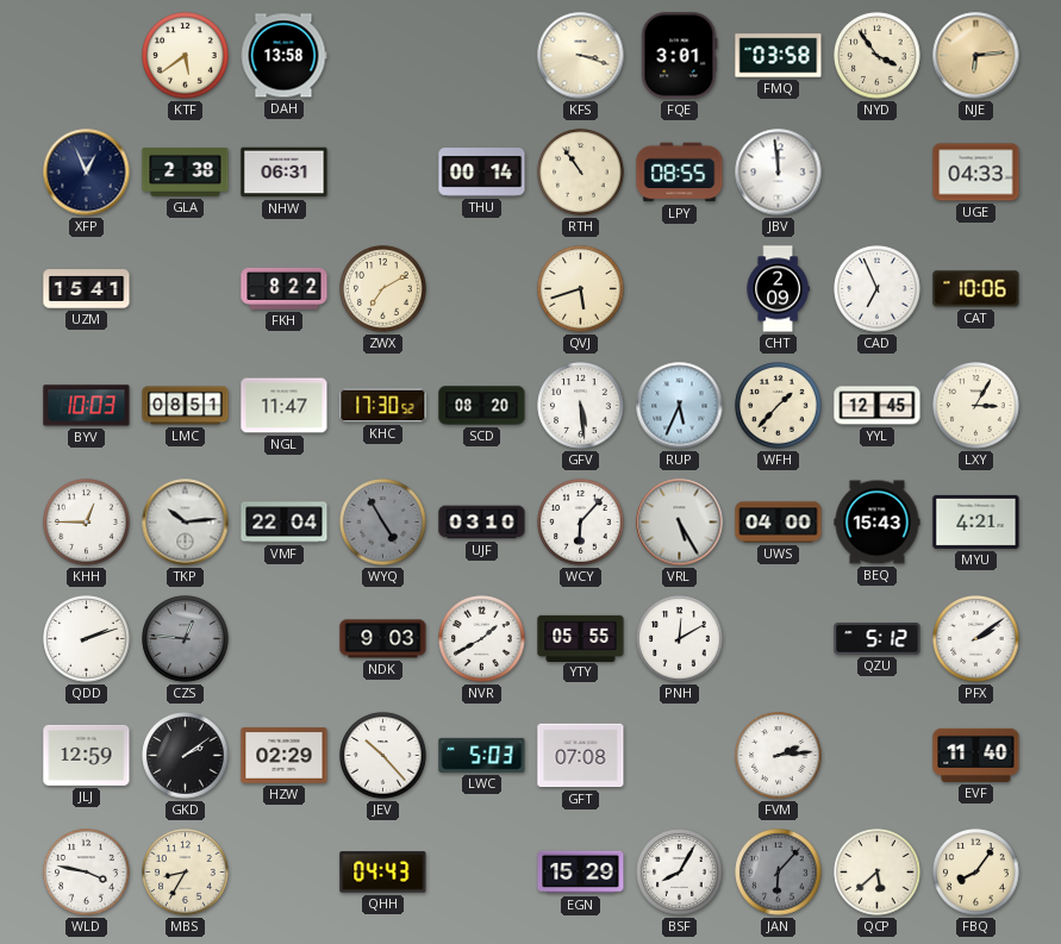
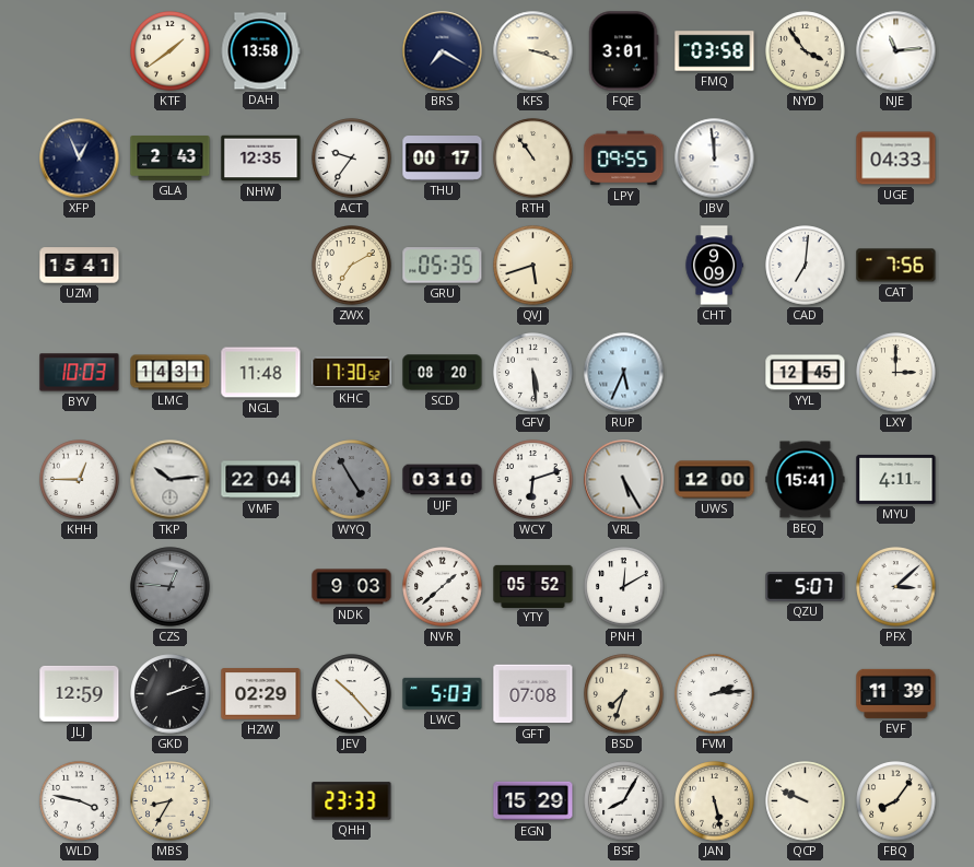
KTF: 5:39 -> 1:39 (171, 51)
BRS: none -> 7:20 (443, 51)
NJE: 6:14 -> 11:14 (896, 51)
NJE dial: champagne -> white (896, 51)
GLA: 2:38 -> 2:43 (171, 159)
NHW: 06:31 -> 12:35 (261, 159)
ACT: none -> 9:36 (352, 159)
THU: 00:14 -> 00:17 (443, 159)
LPY: 08:55 -> 09:55 (624, 159)
FKH: 8:22 -> none (285, 289)
GRU: none -> 05:35 (443, 266)
CHT: 2:09 -> 9:09 (714, 266)
CAD: 6:56 -> 7:01 (806, 266)
CAT: 10:06 -> 7:56 (896, 266)
LMC: 08:51 -> 14:31 (171, 373)
NGL: 11:47 -> 11:48 (261, 373)
WFH: 1:37 -> none (779, 406)
LXY: 3:05 -> 3:00 (896, 373)
WCY: 6:07 -> 6:12 (533, 480)
UWS: 04:00 -> 12:00 (715, 480)
BEQ: 15:43 -> 15:41 (806, 480)
MYU: 4:21 -> 4:11 (896, 479)
QDD: 2:12 -> none (87, 639)
NVR: 1:40 -> 1:38 (443, 587)
YTY: 05:55 -> 05:52 (533, 586)
QZU: 5:12 -> 5:07 (806, 587)
PFX: 2:09 -> 3:08 (896, 587)
GKD: 2:09 -> 2:12 (171, 694)
BSD: none -> 7:33 (624, 694)
EVF: 11:40 -> 11:39 (896, 693)
QHH: 04:43 -> 23:33 (352, 801)
JAN: 6:07 -> 5:28 (715, 801)
JAN dial: grey -> cream (715, 801)
QCP: 5:38 -> 9:49 (806, 801)
